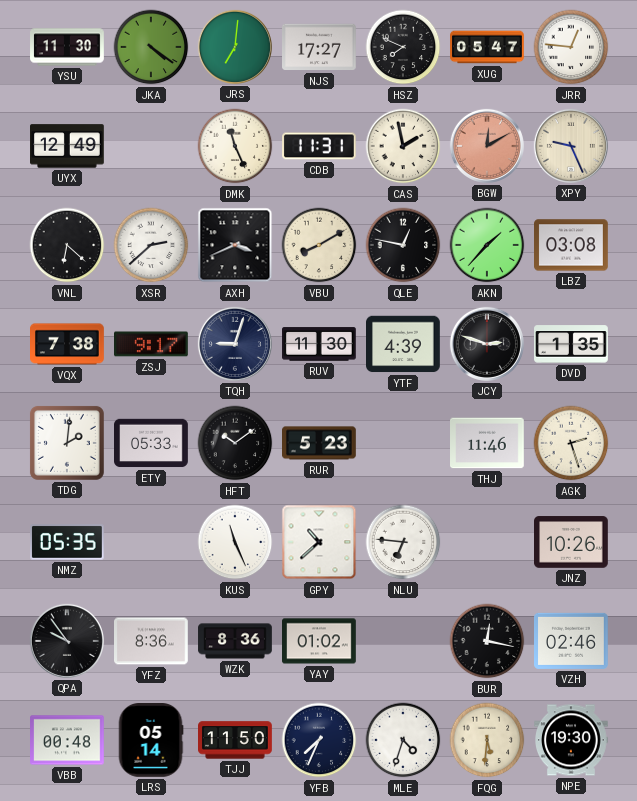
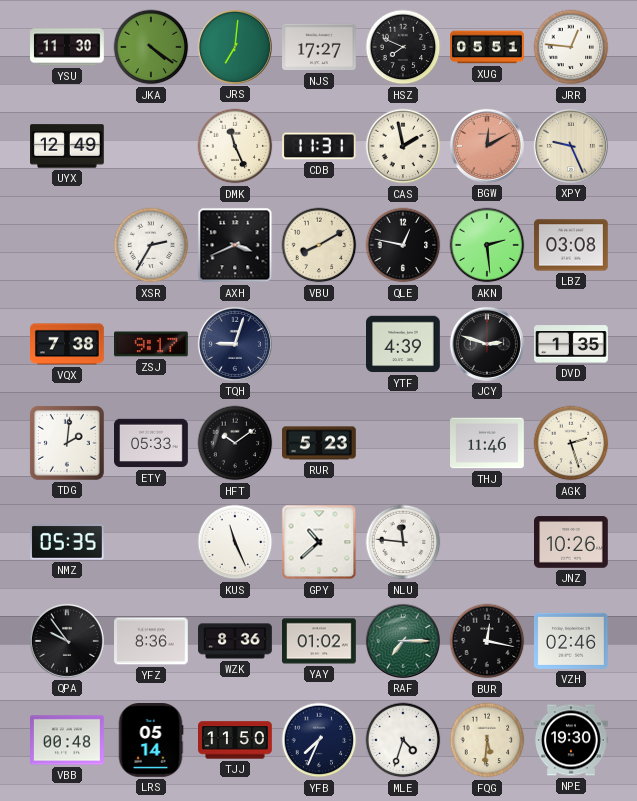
XUG: 05:47 -> 05:51 (487, 47)
VNL: 6:22 -> none (67, 245)
XSR: 2:38 -> 2:35 (151, 245)
AKN: 1:37 -> 2:29 (487, 245)
RUV: 11:30 -> none (320, 344)
NLU: 6:46 -> 11:46 (403, 542)
RAF: none -> 7:15 (403, 641)
